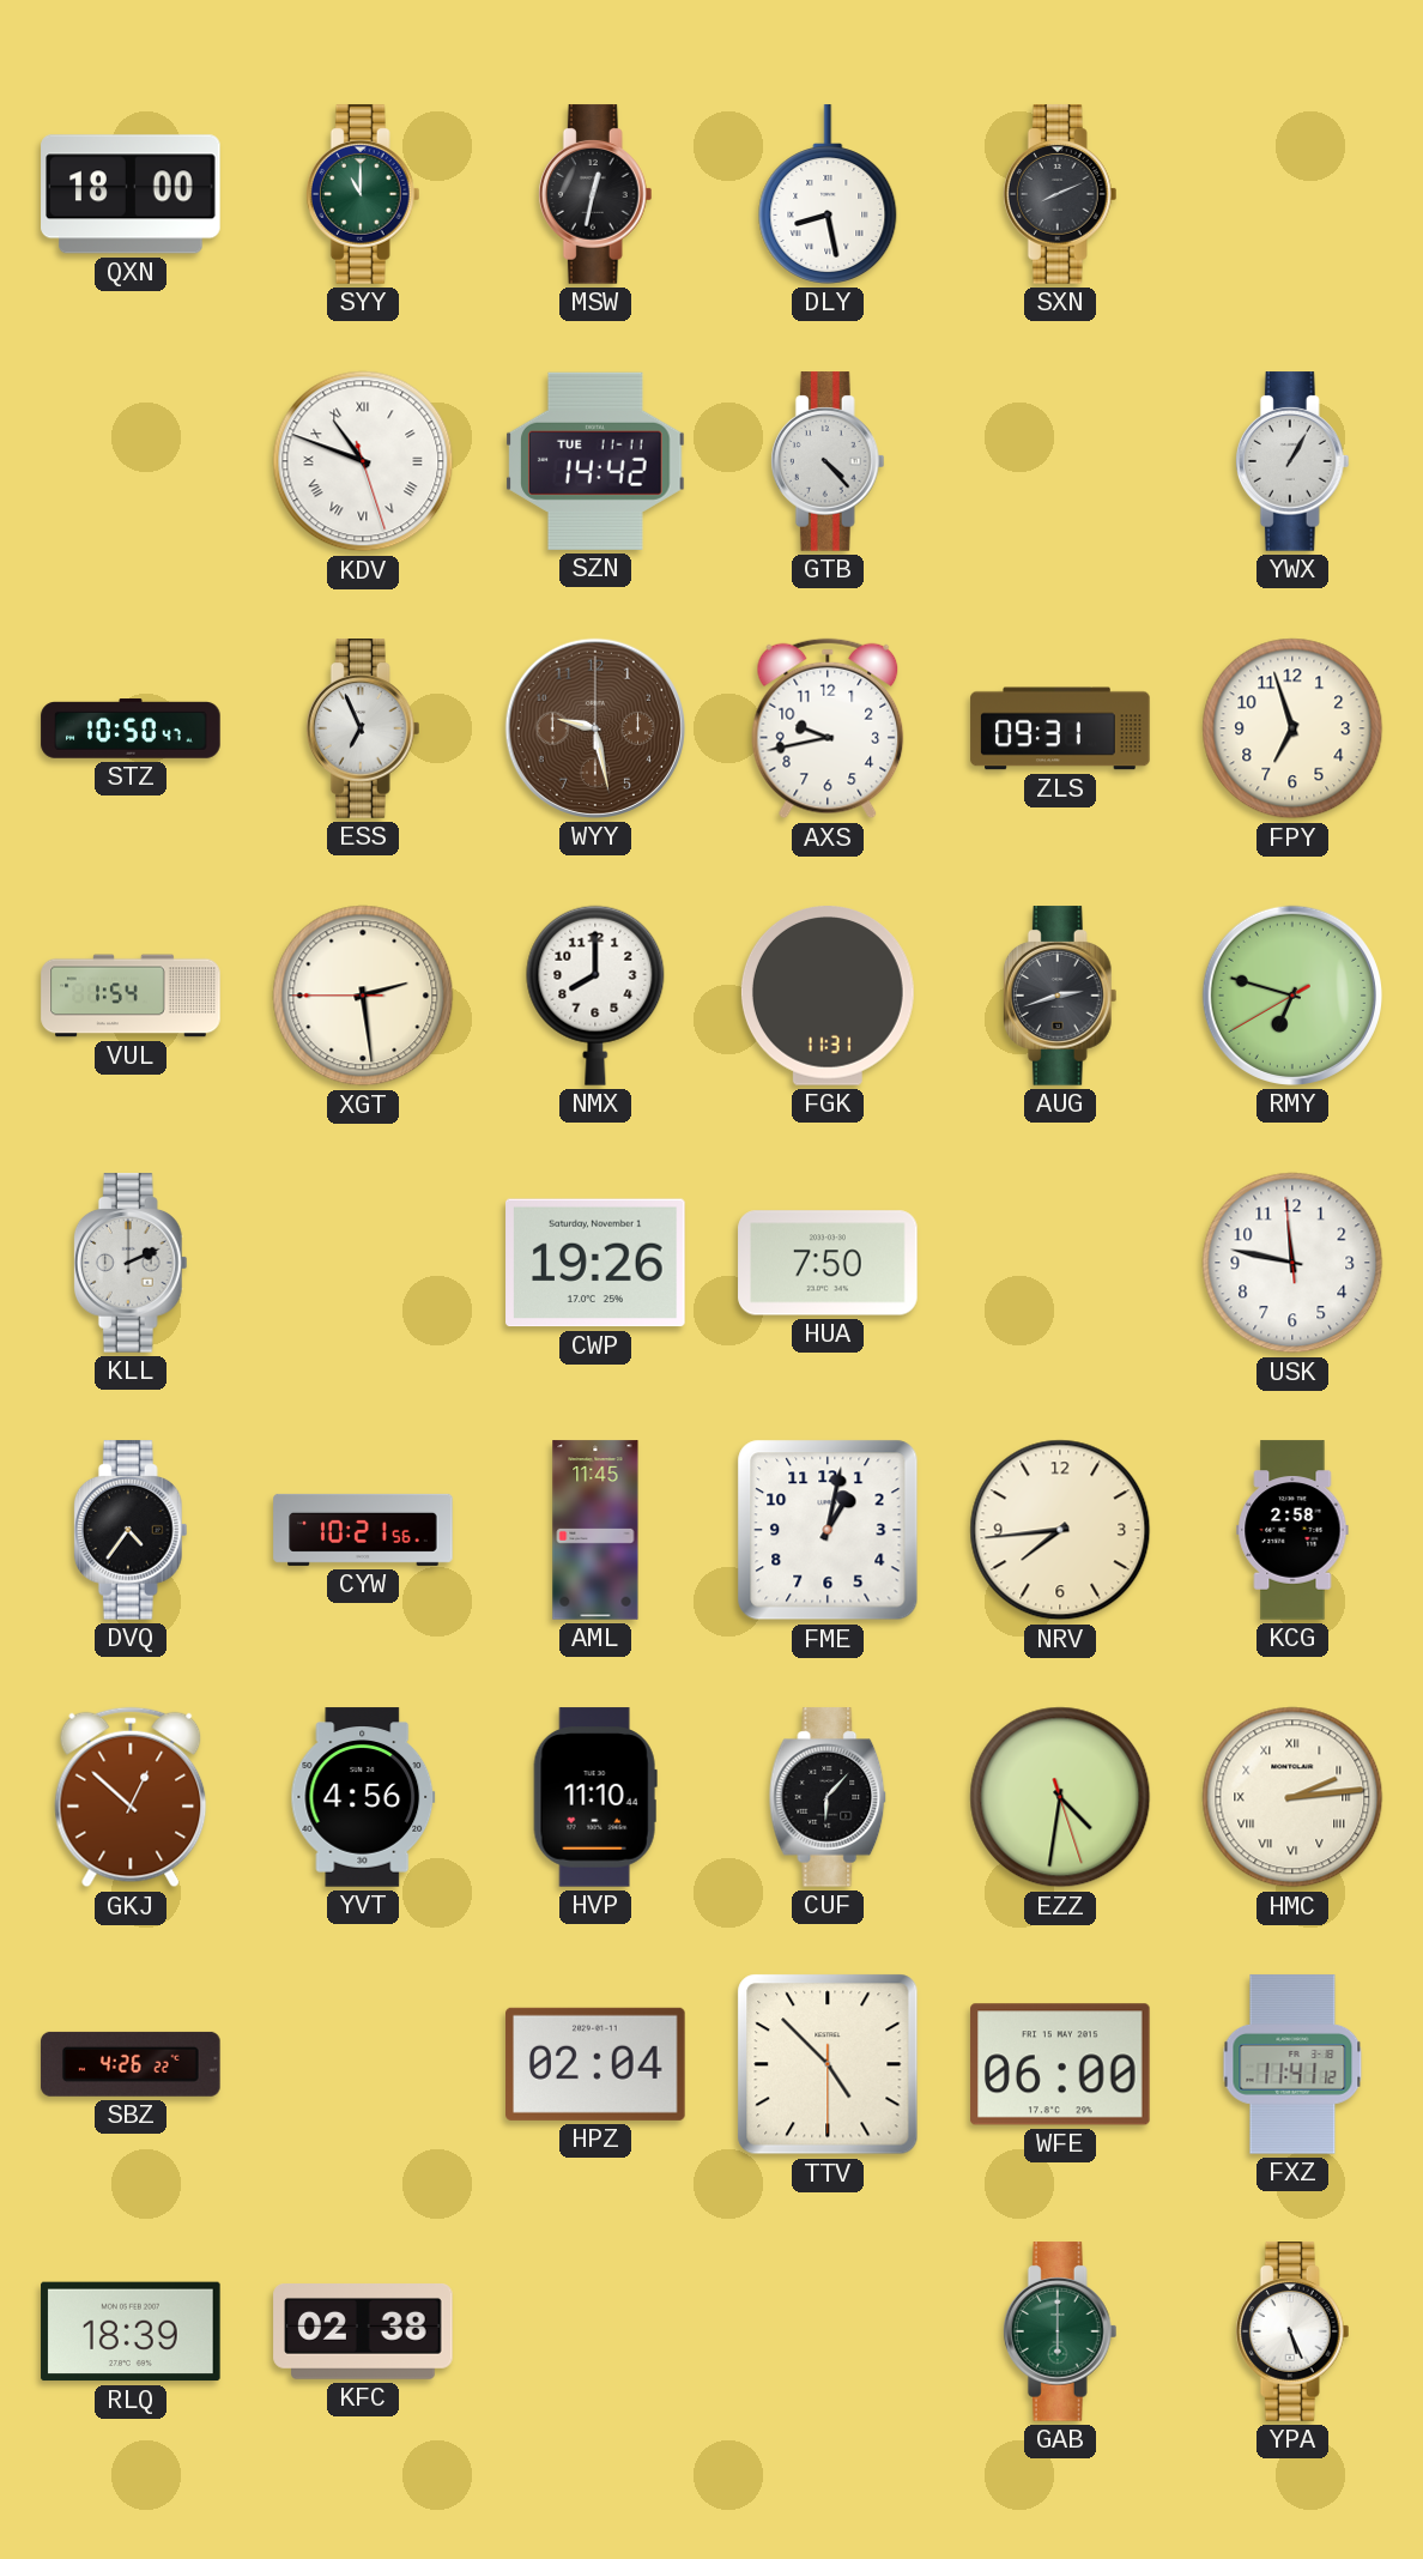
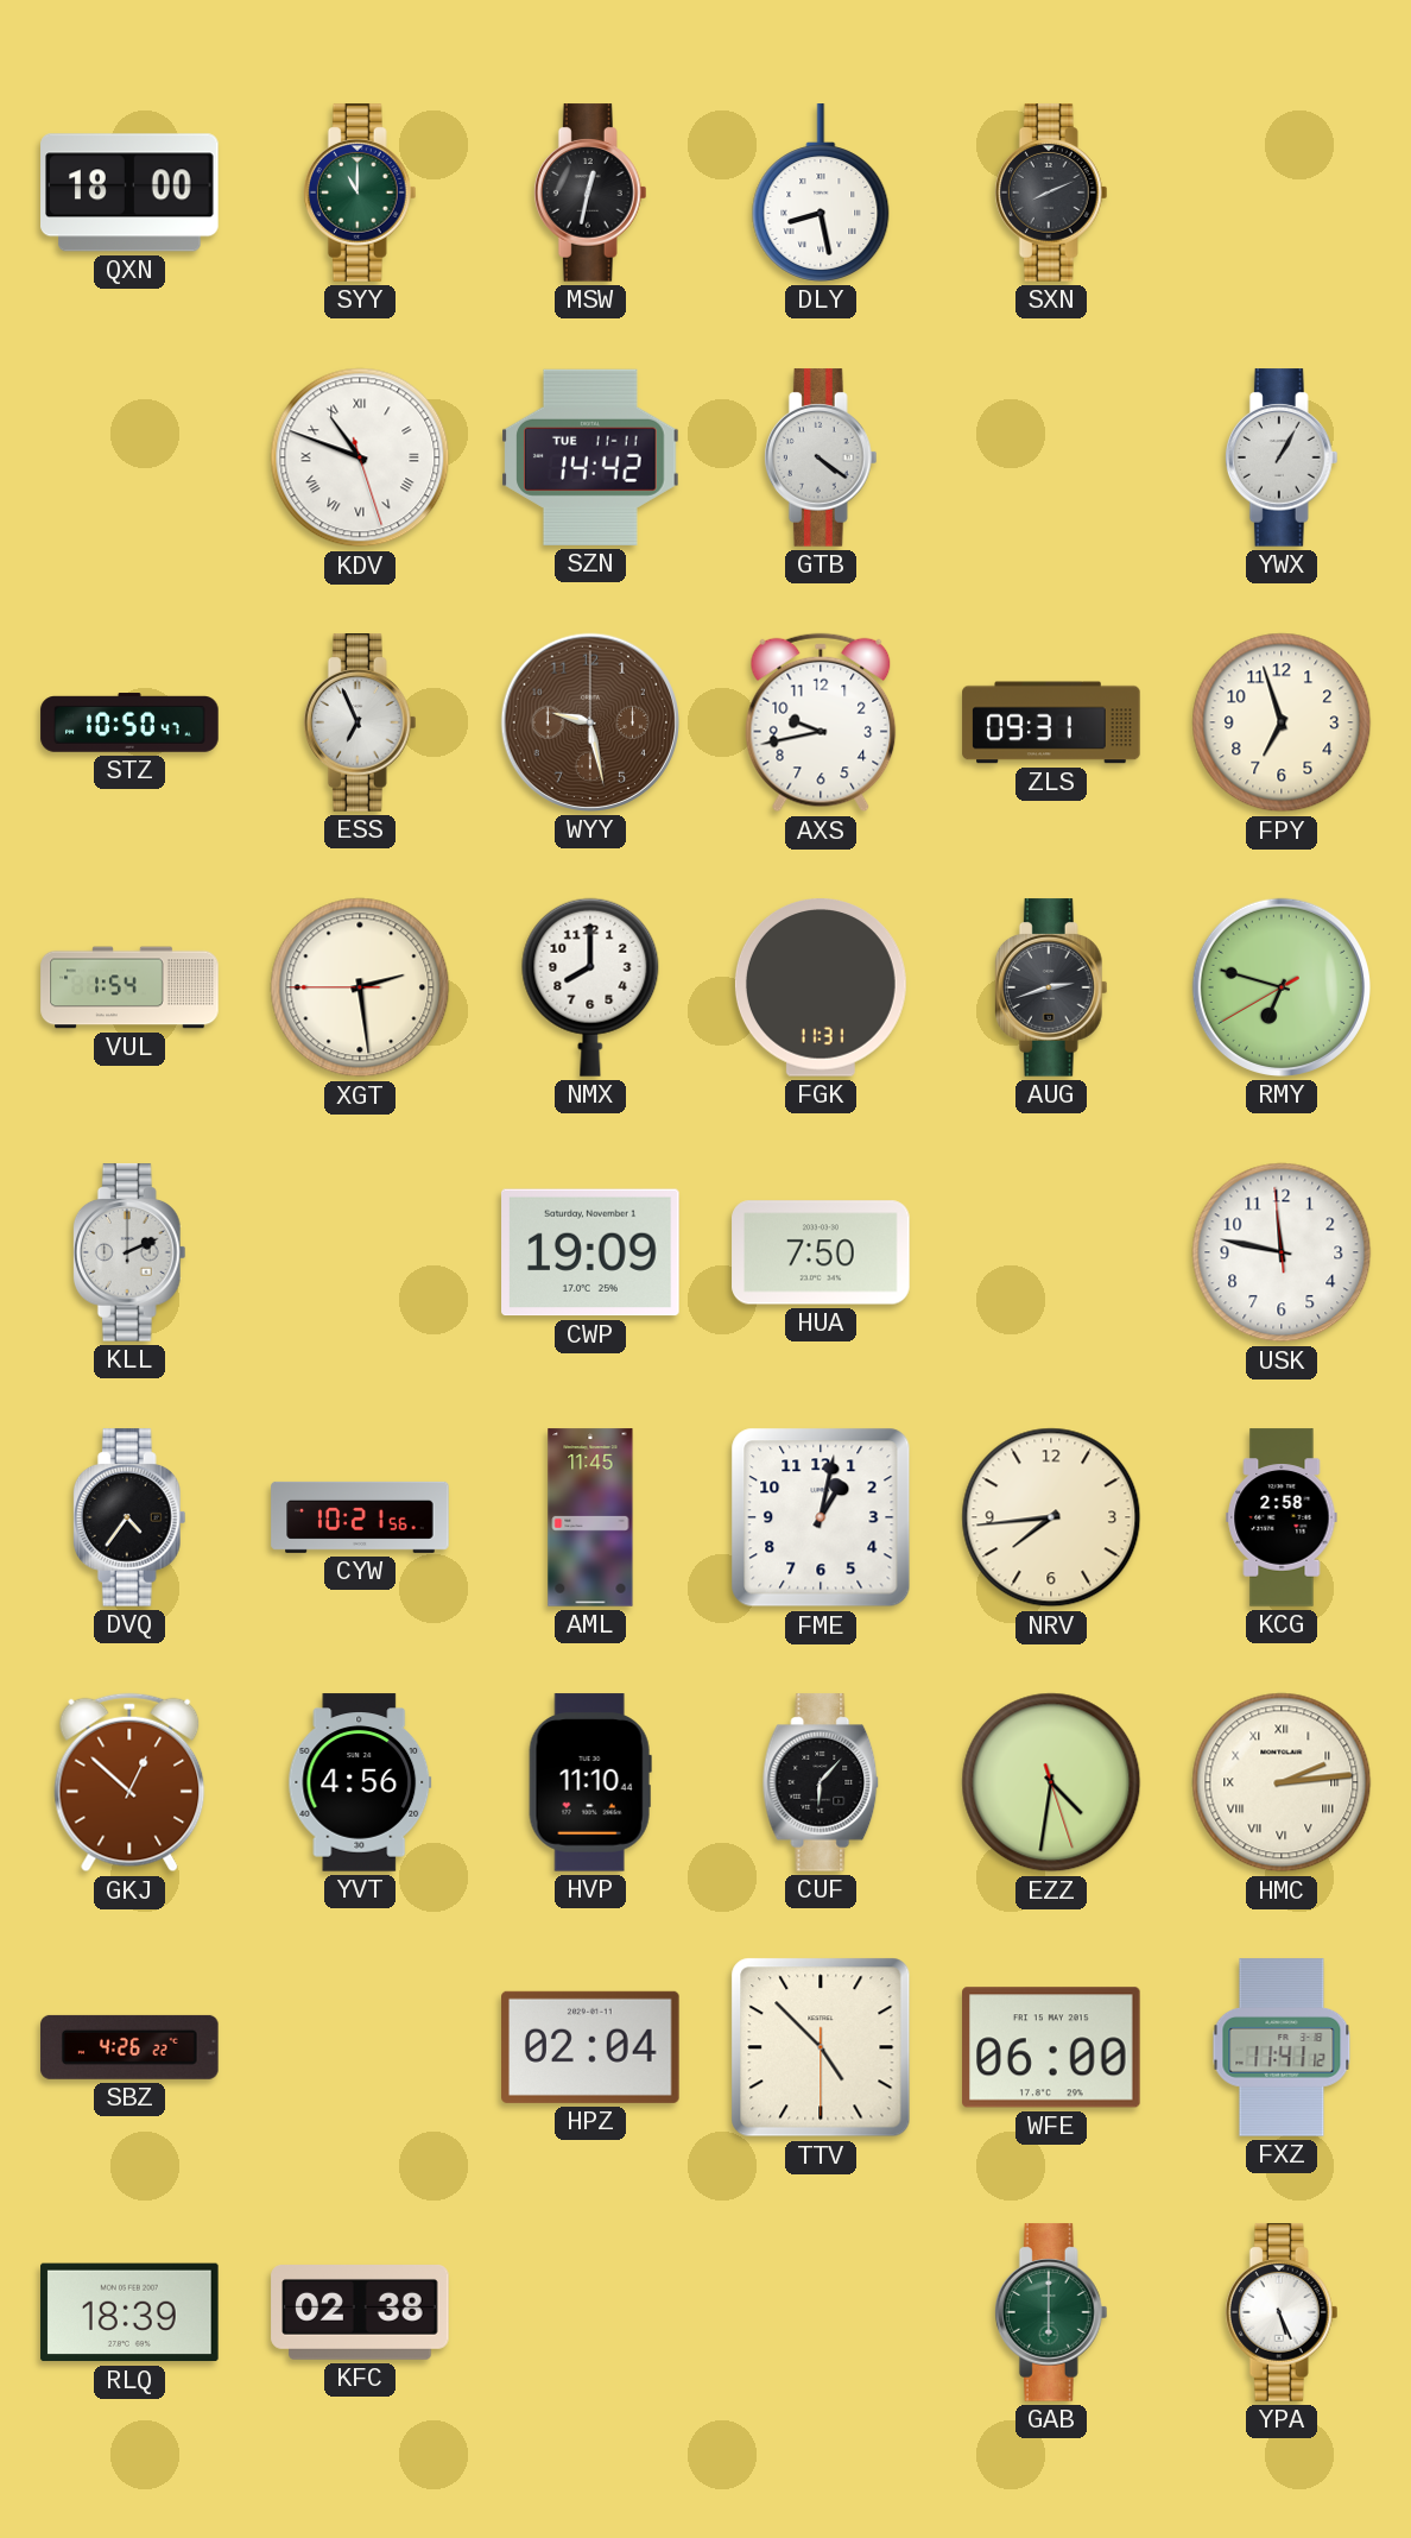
GTB: 4:23 -> 4:21 (821, 457)
CWP: 19:26 -> 19:09 (590, 1252)
